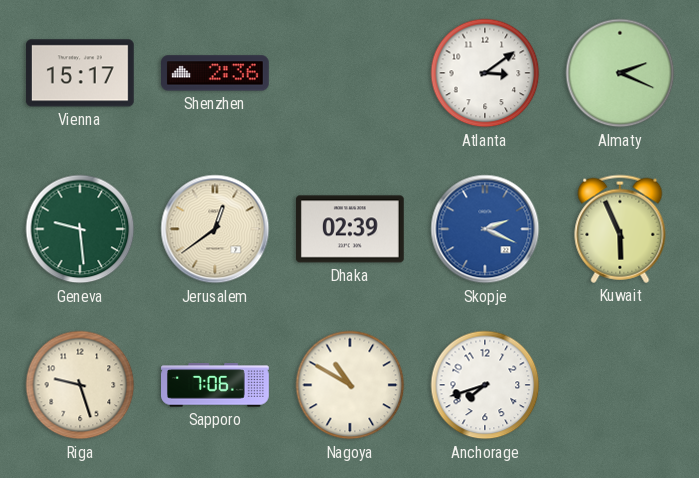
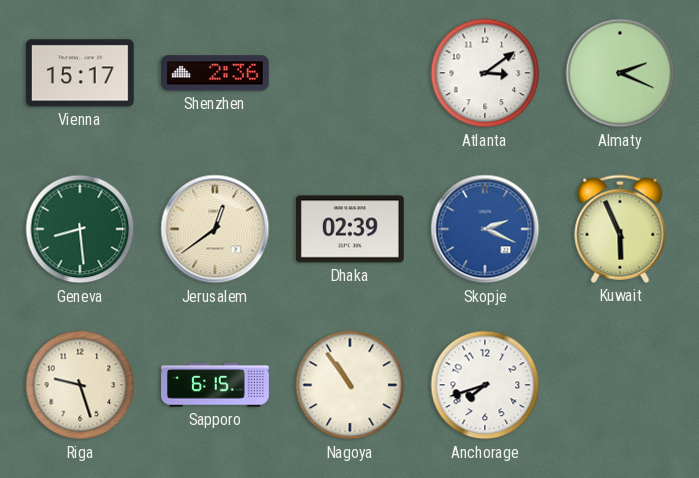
Geneva: 9:29 -> 8:29 (80, 229)
Sapporo: 7:06 -> 6:15 (216, 385)
Nagoya: 10:50 -> 10:54 (350, 385)
